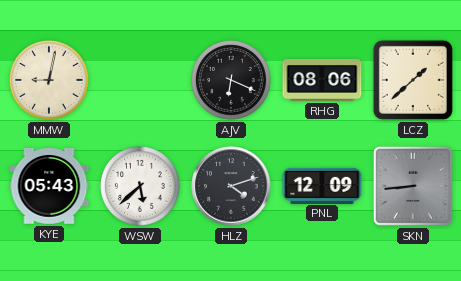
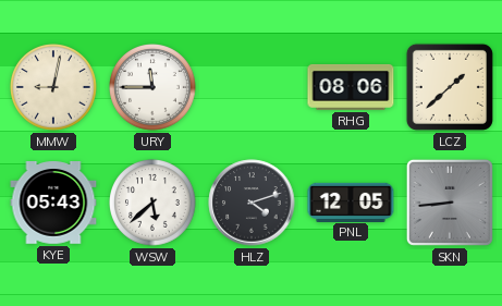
URY: none -> 11:45 (152, 87)
AJV: 6:19 -> none (231, 80)
PNL: 12:09 -> 12:05 (351, 201)
